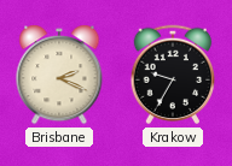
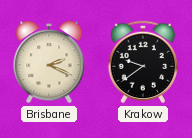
Krakow: 9:35 -> 9:39 (143, 62)
